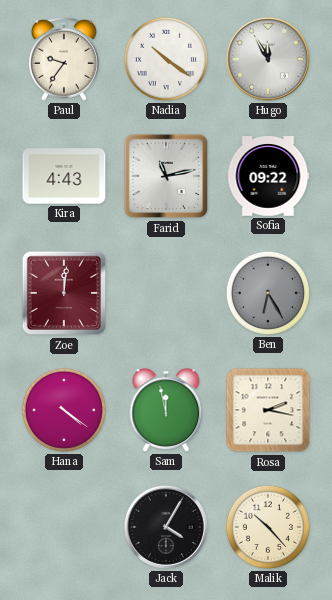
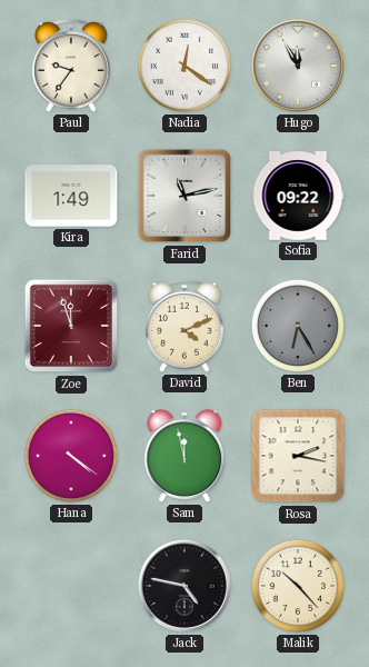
Nadia: 10:21 -> 12:21 (184, 66)
Kira: 4:43 -> 1:49 (71, 196)
Zoe: 12:01 -> 11:57 (71, 326)
David: none -> 4:11 (186, 326)
Jack: 4:05 -> 4:47 (184, 586)
